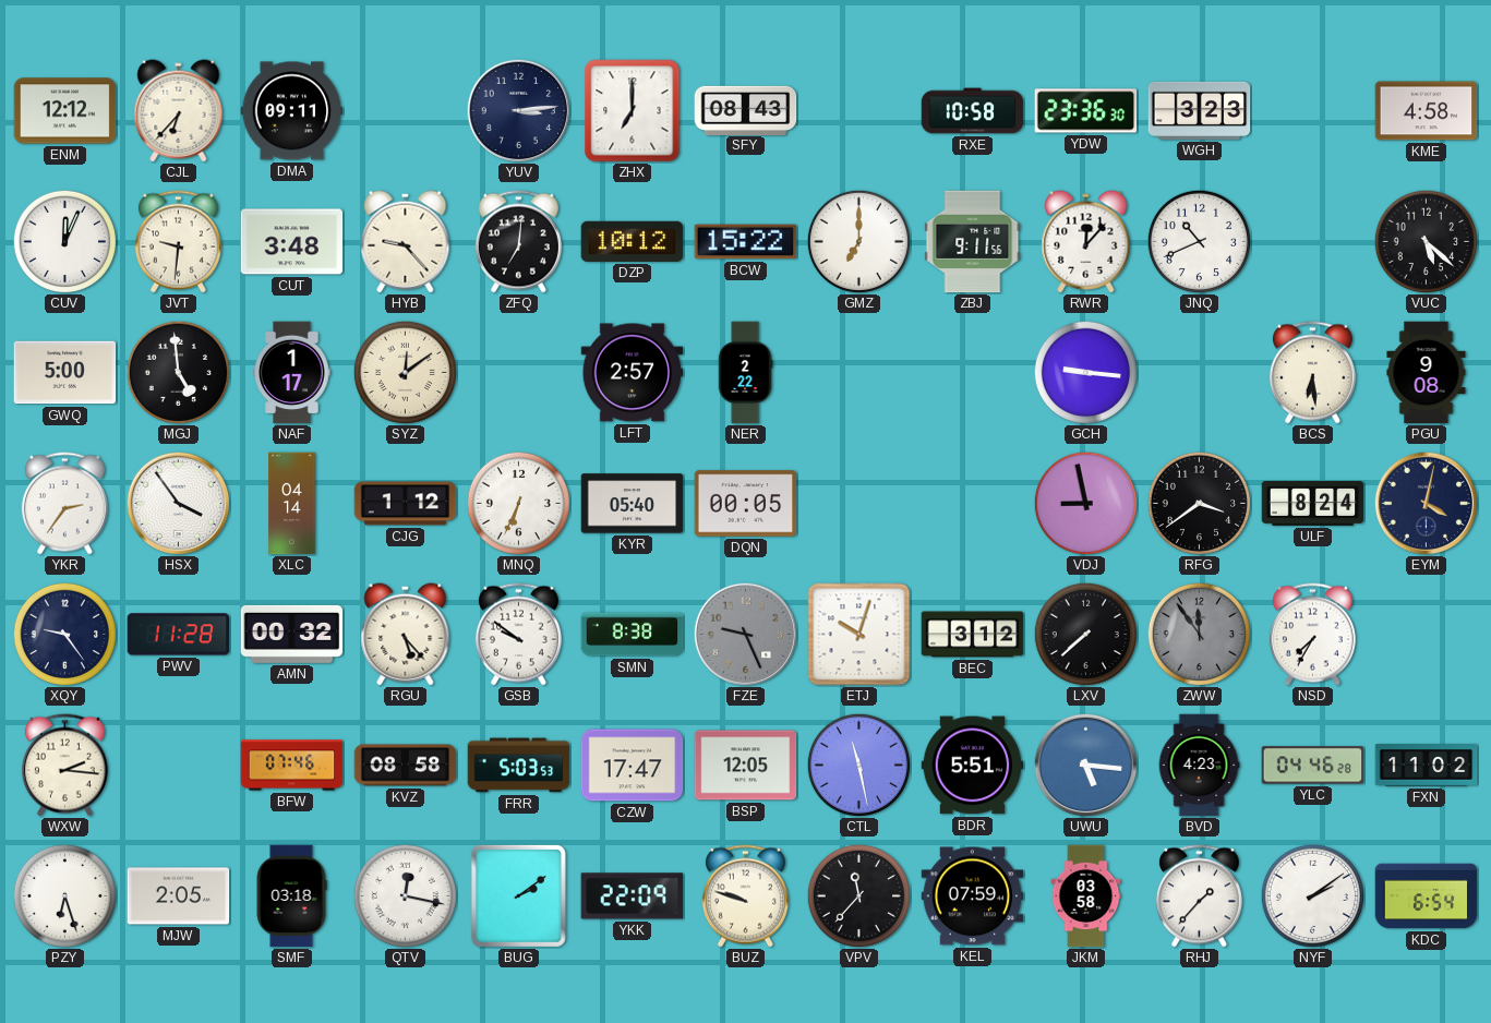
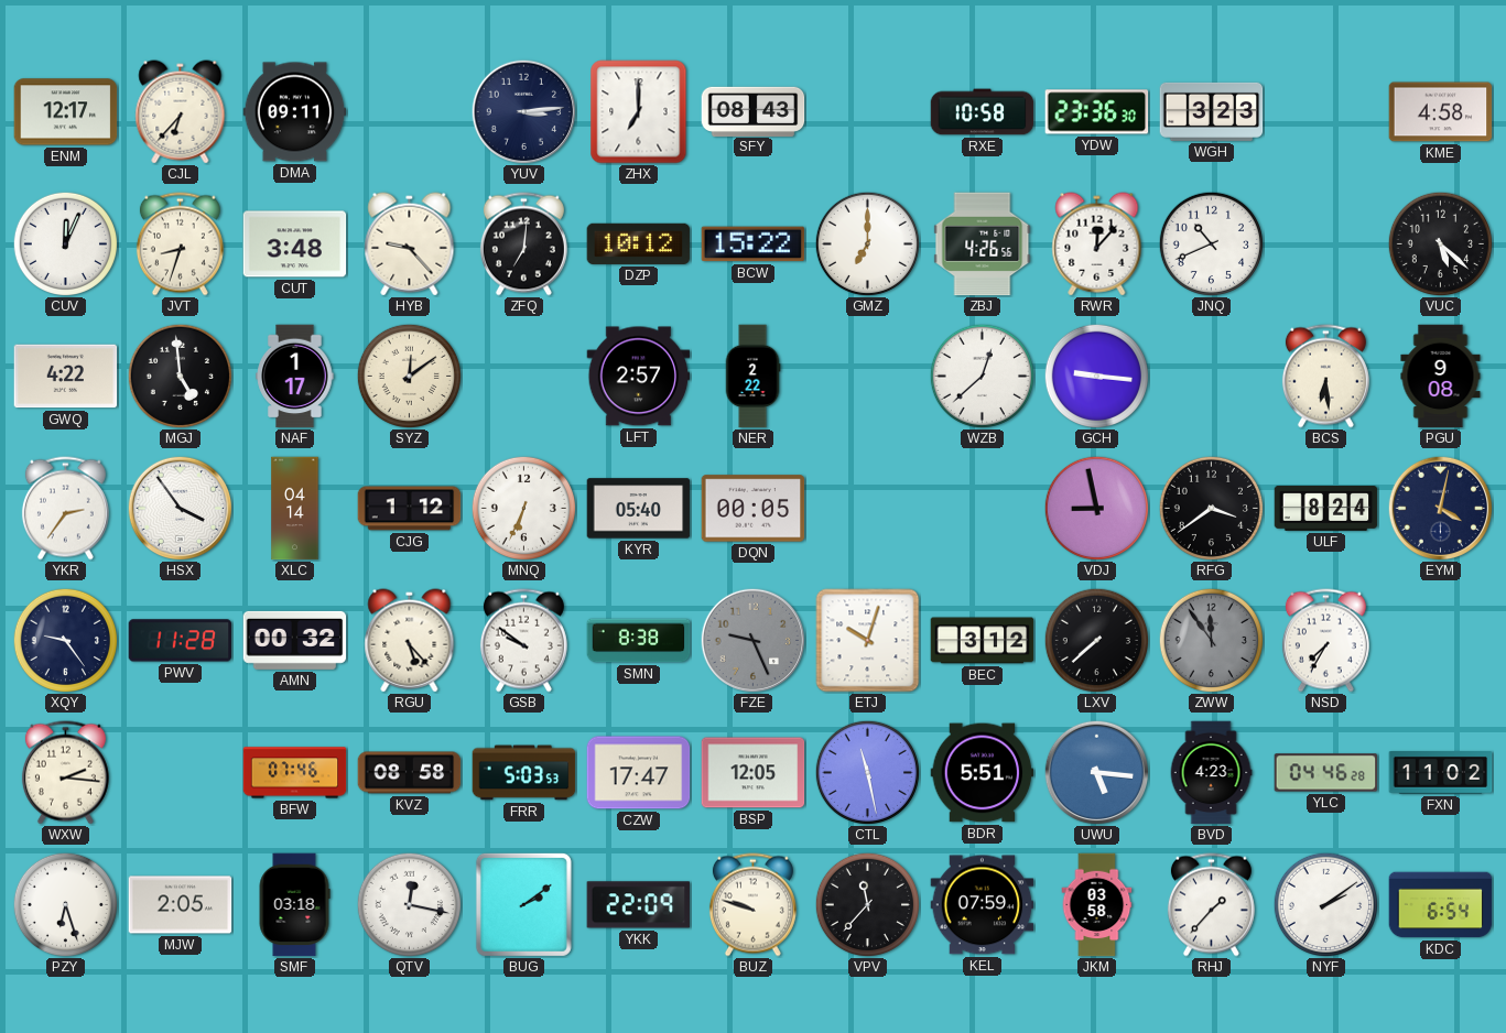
ENM: 12:12 -> 12:17 (66, 112)
JVT: 9:31 -> 8:33 (180, 244)
ZBJ: 9:11 -> 4:26 (983, 244)
GWQ: 5:00 -> 4:22 (66, 377)
WZB: none -> 12:38 (982, 376)
